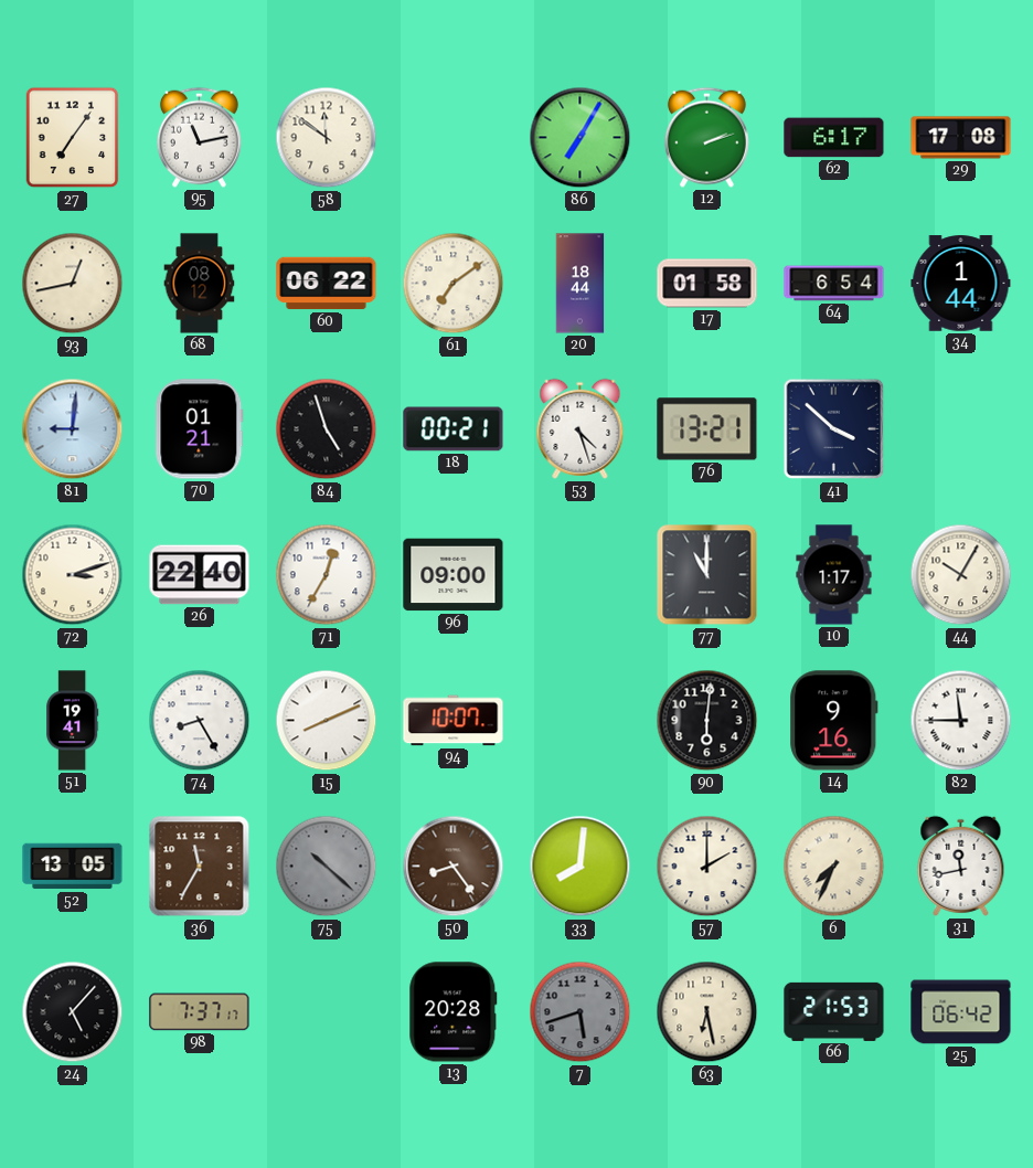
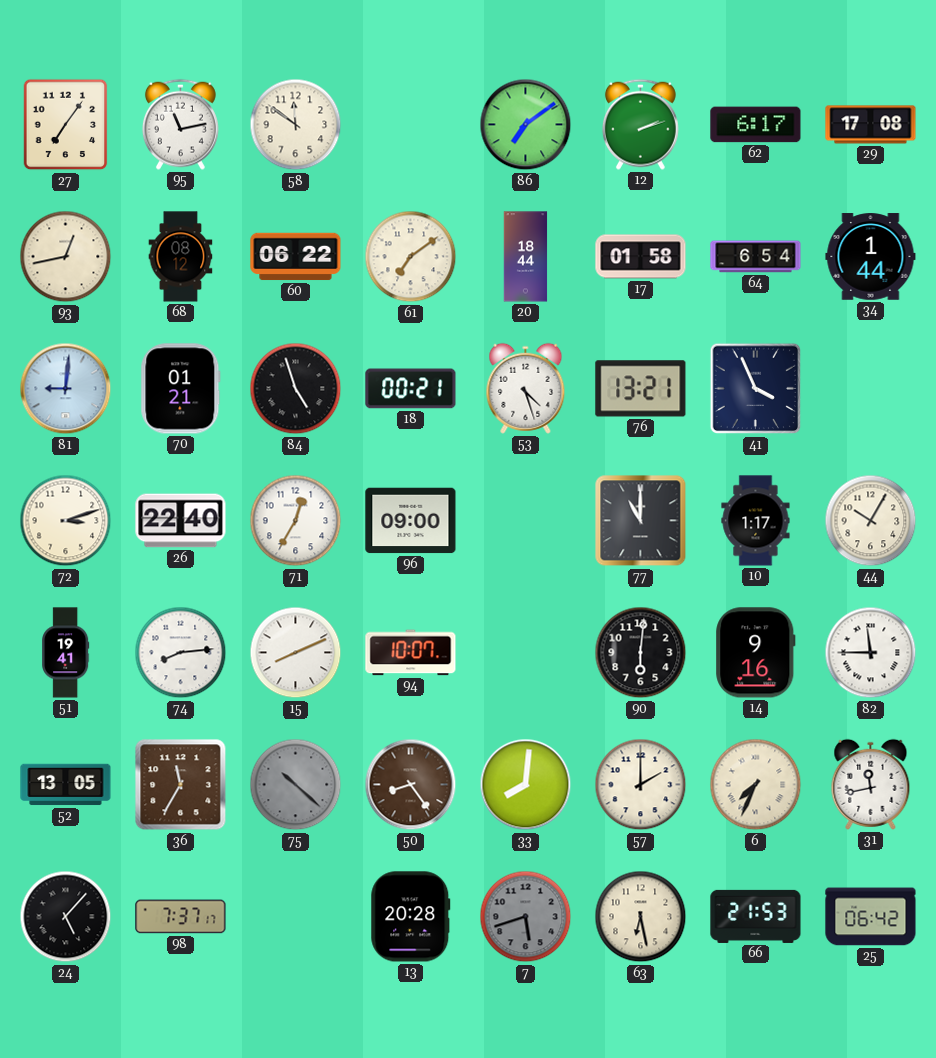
86: 7:05 -> 7:09 (526, 125)
41: 3:52 -> 3:56 (756, 389)
74: 8:25 -> 8:14 (181, 653)
